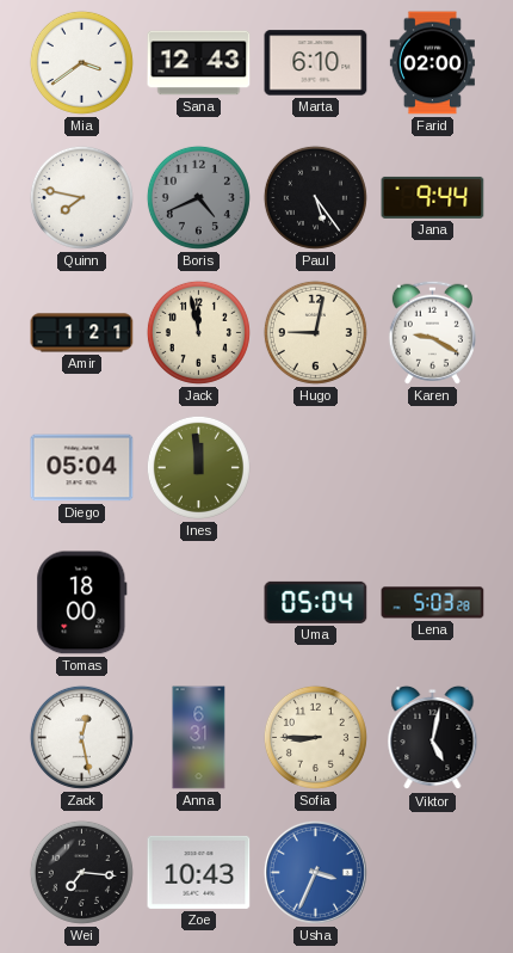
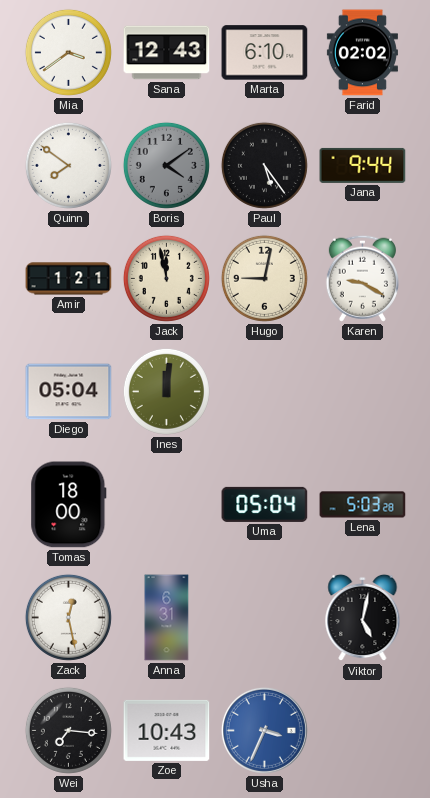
Farid: 02:00 -> 02:02 (362, 53)
Quinn: 7:47 -> 7:51 (68, 165)
Boris: 4:41 -> 4:09 (166, 165)
Ines: 11:59 -> 12:01 (166, 391)
Sofia: 8:45 -> none (315, 737)
